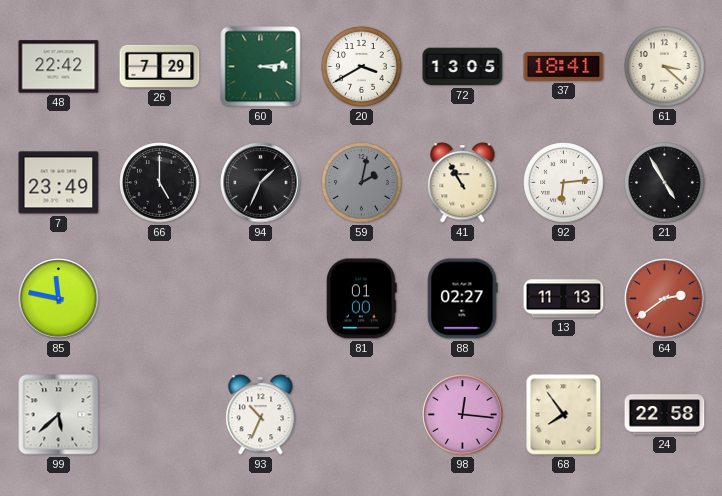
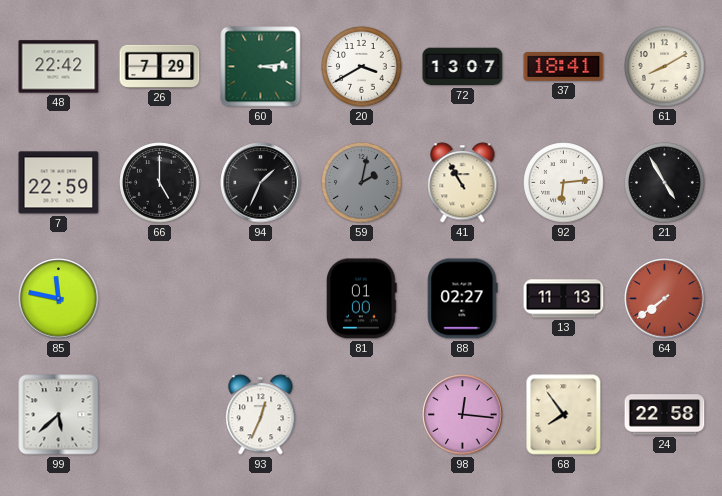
72: 13:05 -> 13:07 (463, 67)
61: 3:22 -> 8:10 (665, 67)
7: 23:49 -> 22:59 (59, 183)
64: 2:39 -> 7:39 (665, 299)
93: 10:34 -> 12:34 (261, 415)
